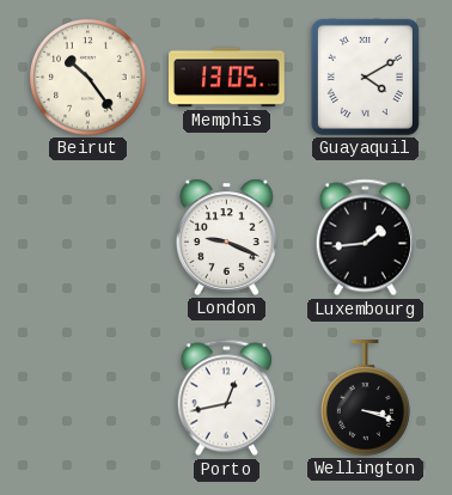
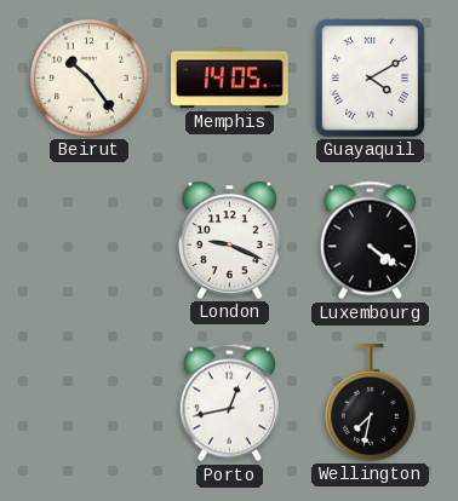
Memphis: 13:05 -> 14:05 (230, 79)
Luxembourg: 1:44 -> 4:21 (370, 241)
Wellington: 3:18 -> 7:32 (371, 403)
